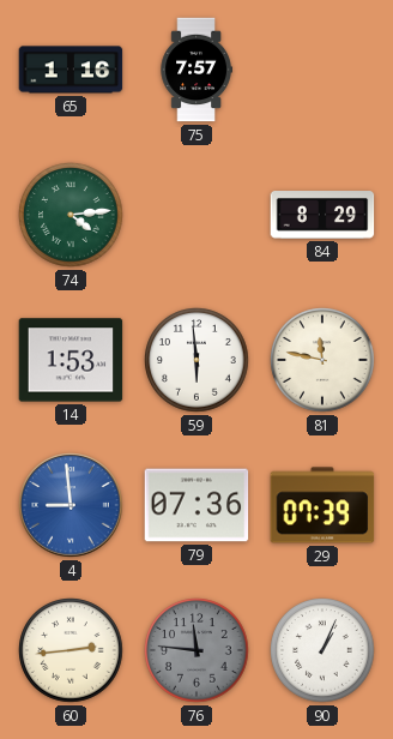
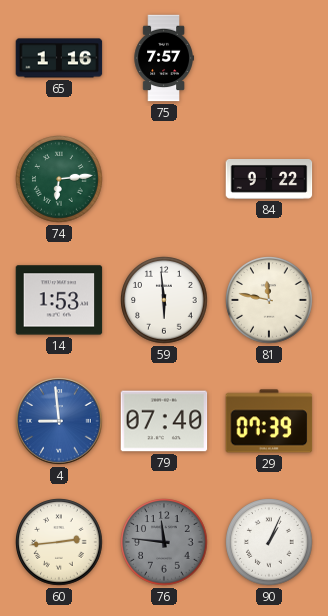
74: 4:14 -> 6:14 (59, 179)
84: 8:29 -> 9:22 (269, 180)
79: 07:36 -> 07:40 (164, 421)
